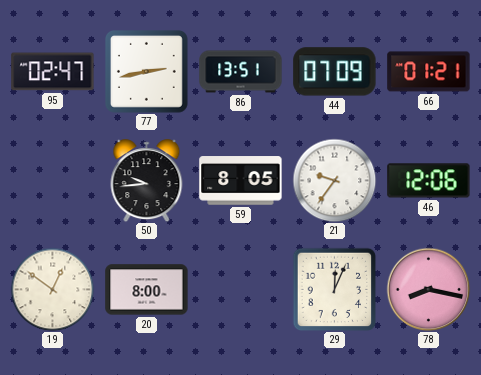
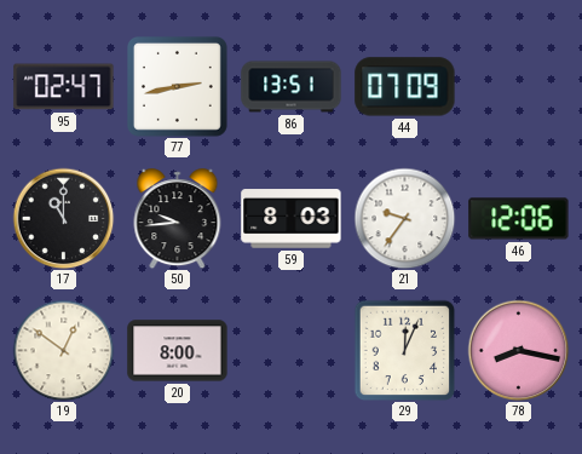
66: 01:21 -> none (429, 72)
17: none -> 11:00 (63, 218)
59: 8:05 -> 8:03 (292, 219)
